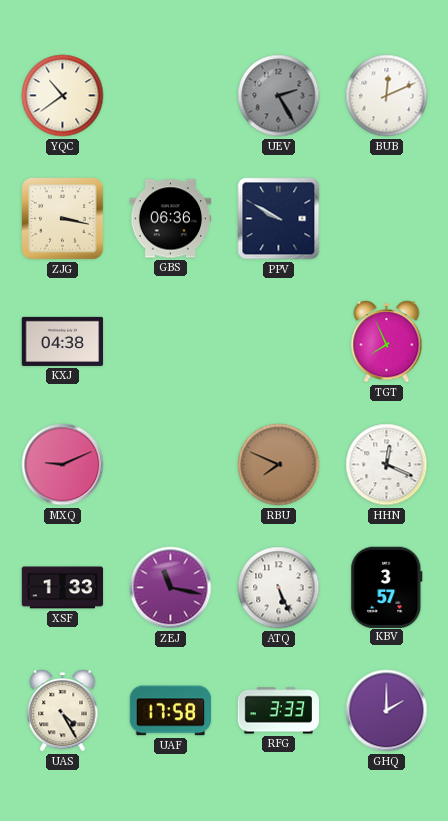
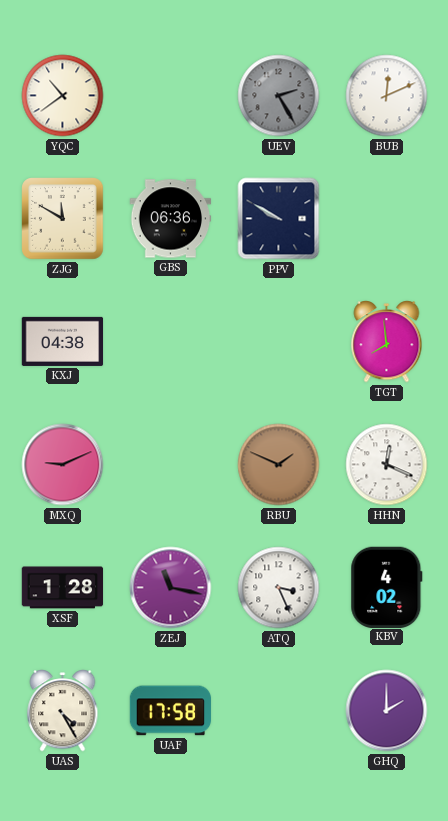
ZJG: 3:17 -> 11:50 (63, 219)
TGT: 7:56 -> 7:59 (387, 342)
RBU: 7:49 -> 1:49 (279, 465)
XSF: 1:33 -> 1:28 (63, 588)
ATQ: 5:26 -> 3:26 (279, 588)
KBV: 3:57 -> 4:02 (387, 587)
RFG: 3:33 -> none (279, 711)
